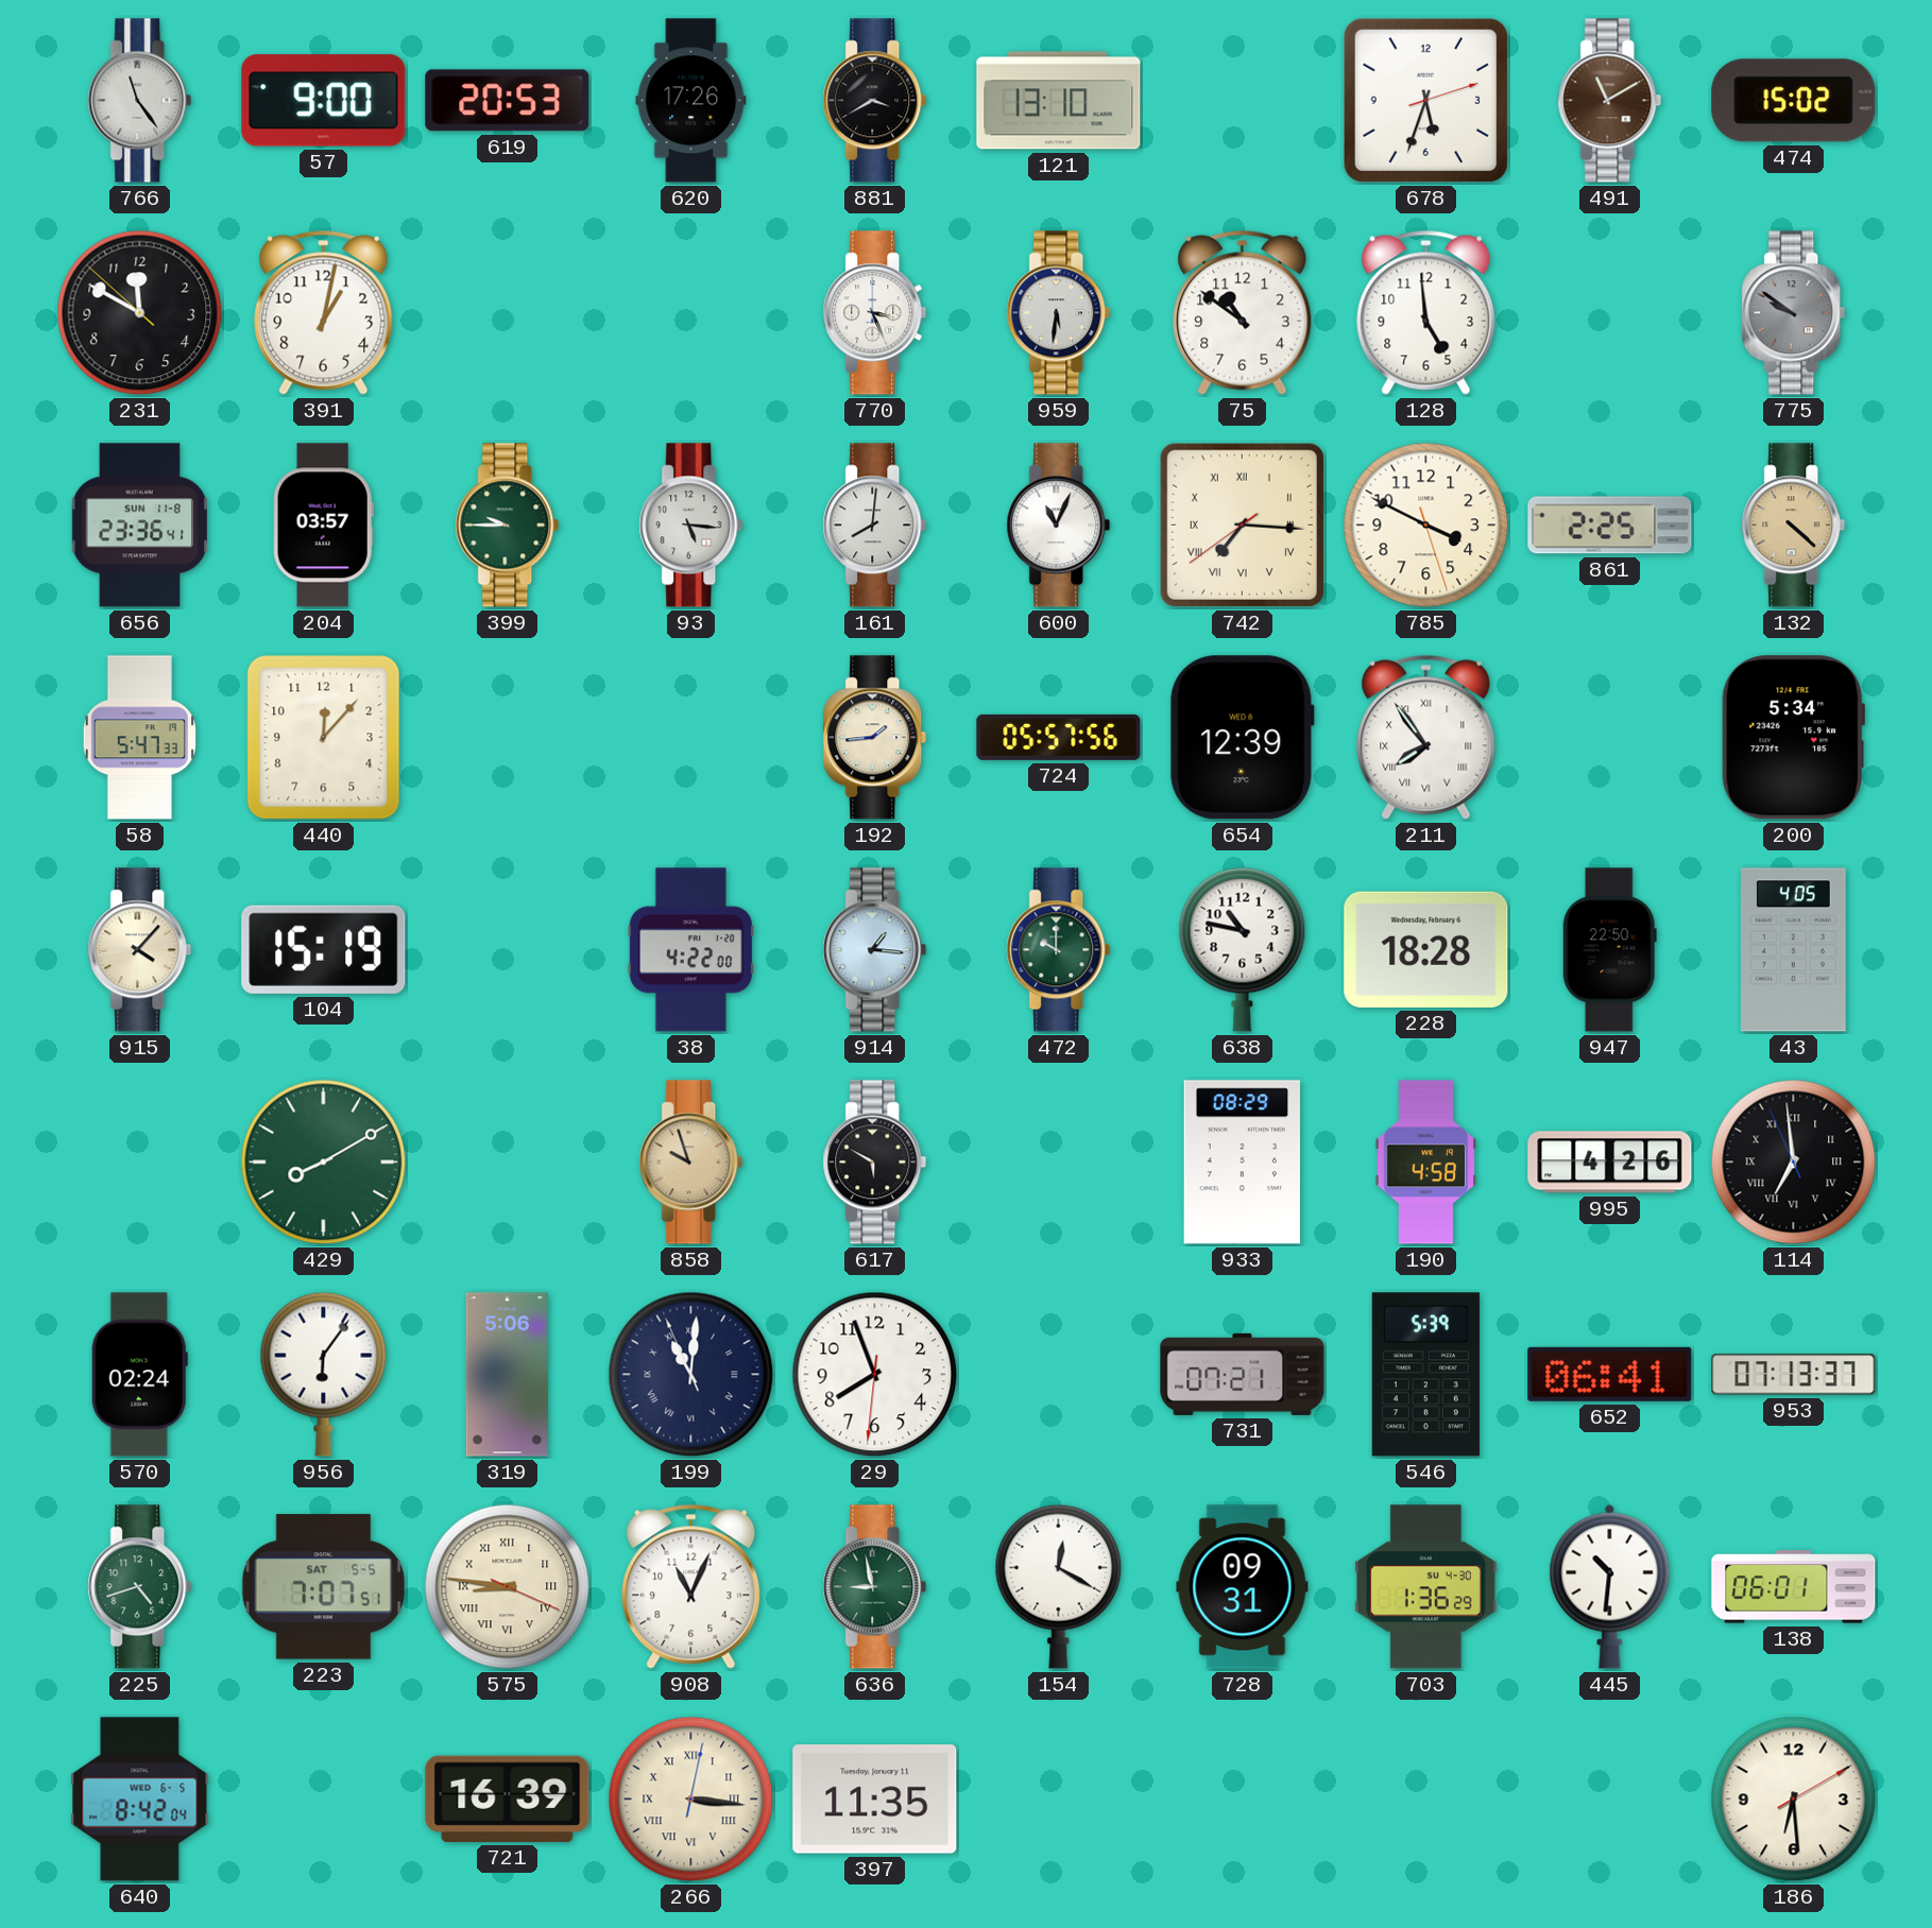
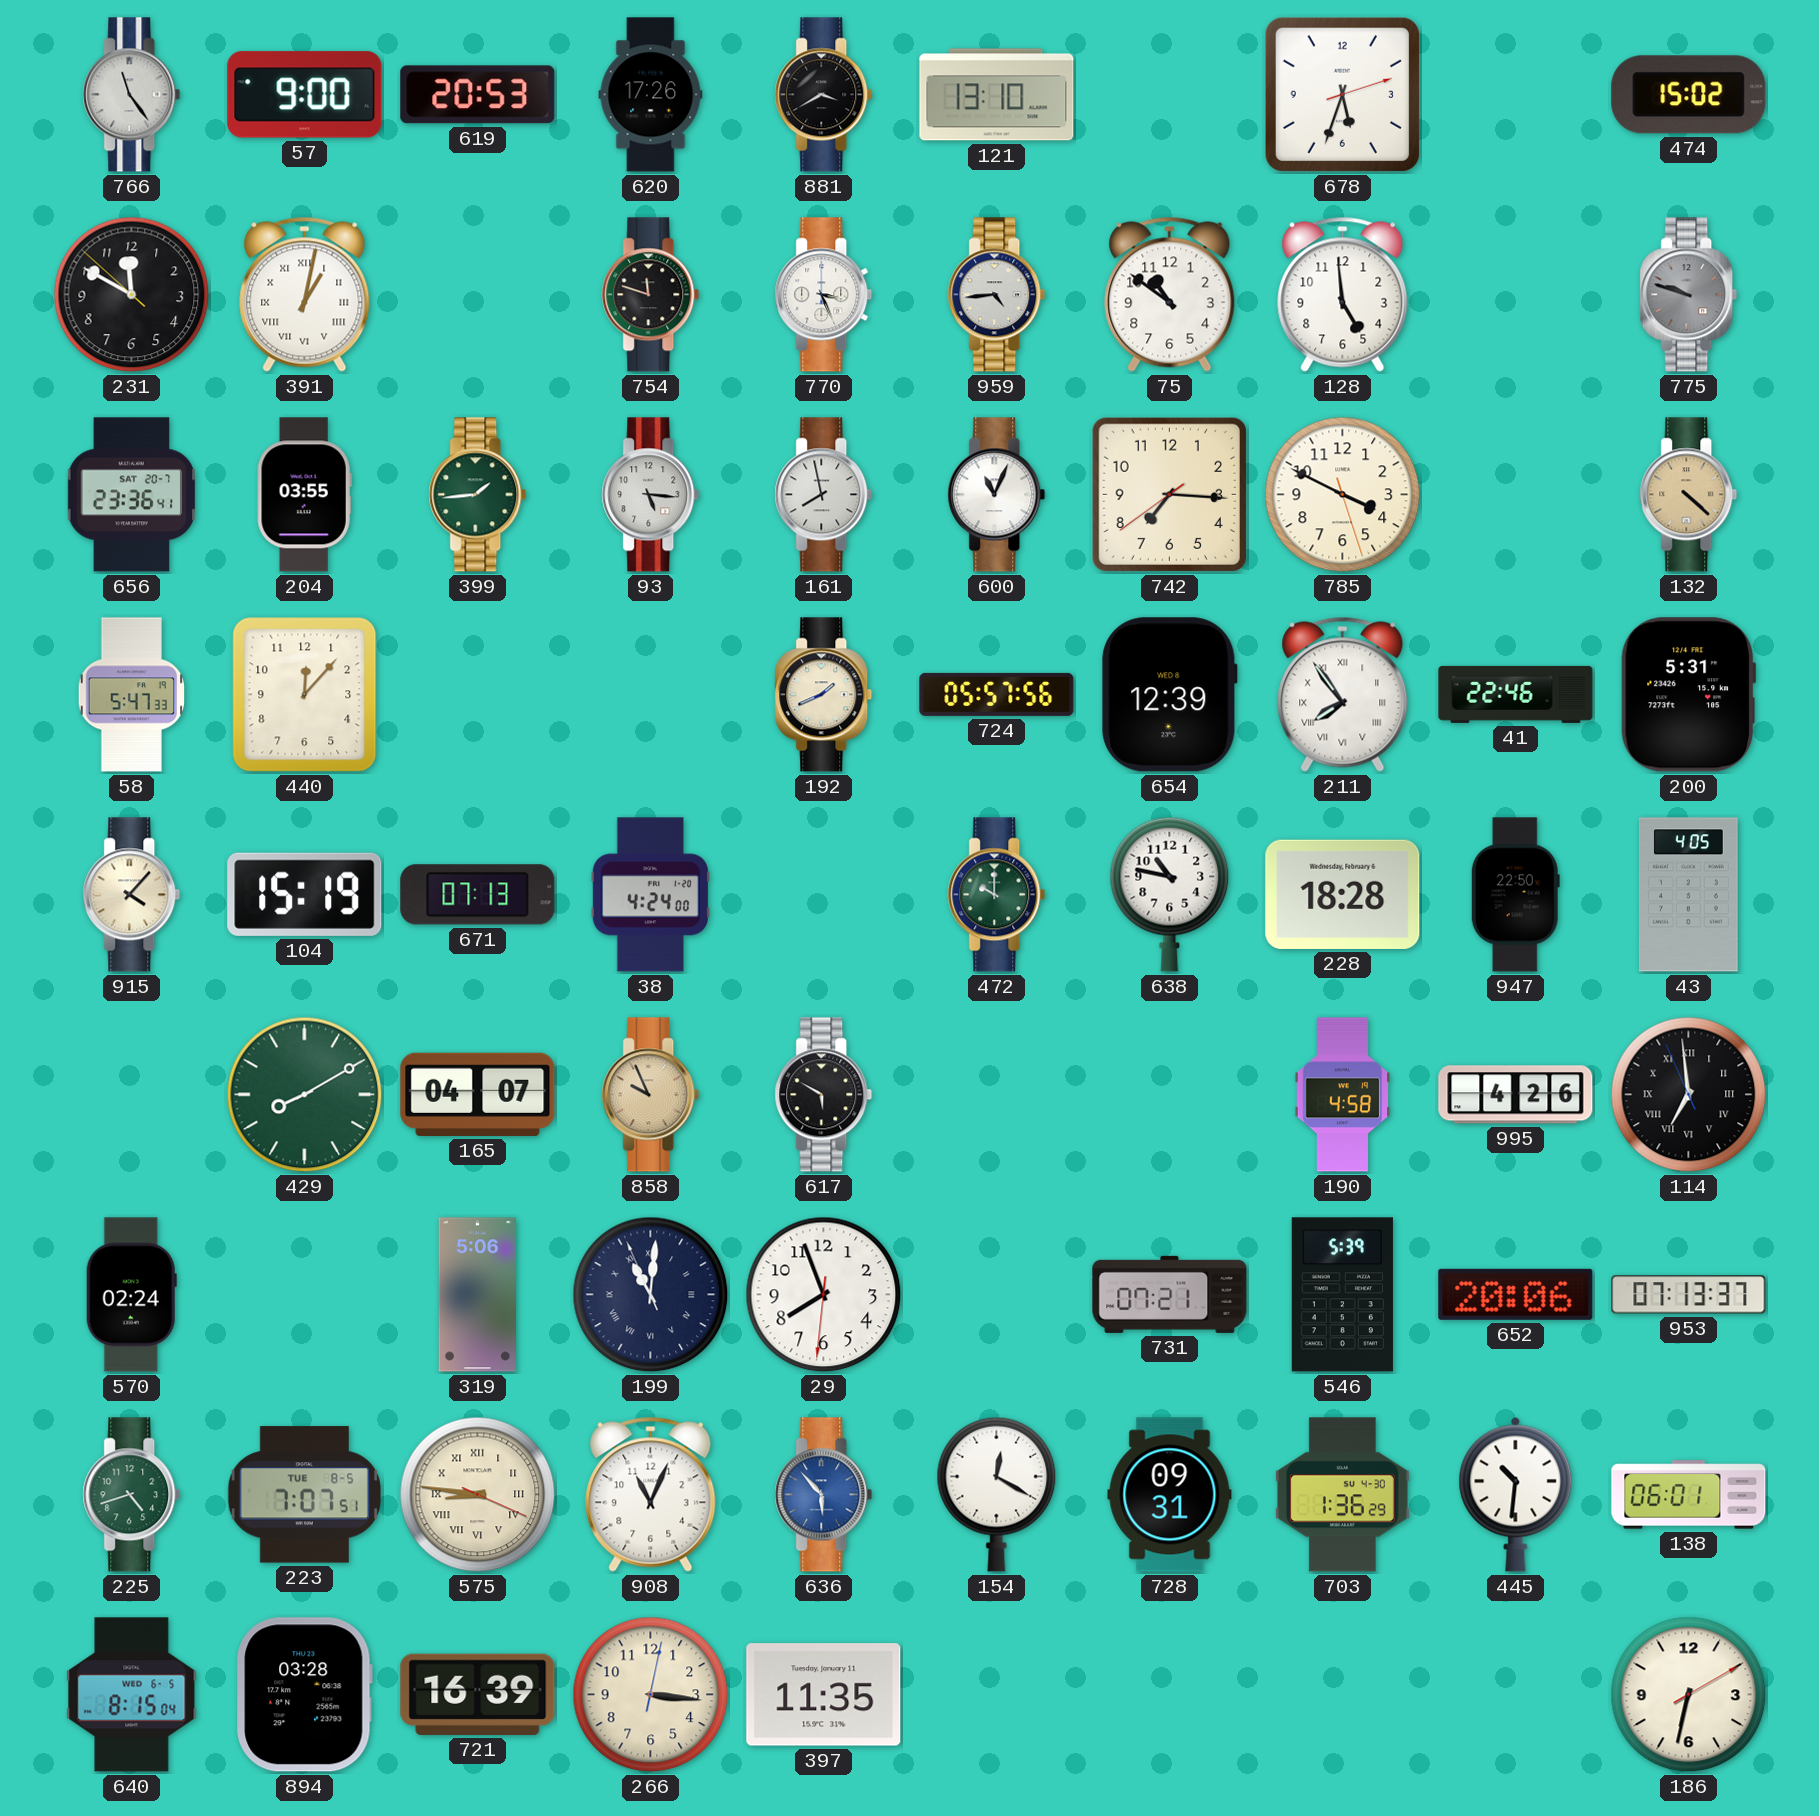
491: 11:10 -> none (1610, 101)
391 numerals: Arabic -> Roman (305, 294)
754: none -> 11:48 (651, 295)
959: 5:31 -> 4:44 (997, 295)
775: 9:51 -> 9:48 (1689, 295)
656 date: SUN 11-8 -> SAT 20-7 (132, 495)
204: 03:57 -> 03:55 (304, 495)
399: 9:45 -> 1:44 (478, 495)
161: 8:01 -> 7:58 (824, 495)
742 numerals: Roman -> Arabic (1169, 494)
861: 2:25 -> none (1610, 526)
192: 1:44 -> 1:41 (824, 695)
41: none -> 22:46 (1516, 694)
200: 5:34 -> 5:31 (1688, 695)
671: none -> 07:13 (478, 895)
38: 4:22 -> 4:24 (650, 895)
914: 1:16 -> none (875, 950)
165: none -> 04:07 (478, 1094)
858: 9:57 -> 9:56 (651, 1095)
933: 08:29 -> none (1243, 1163)
956: 6:06 -> none (324, 1374)
652: 06:41 -> 20:06 (1516, 1294)
223 date: SAT 5-5 -> TUE 8-5 (304, 1495)
636: 8:58 -> 5:53 (824, 1495)
636 dial: green -> blue (824, 1495)
640: 8:42 -> 8:15 (132, 1695)
894: none -> 03:28 (304, 1695)
266 numerals: Roman -> Arabic (651, 1695)
186: 6:29 -> 6:32 (1689, 1695)
